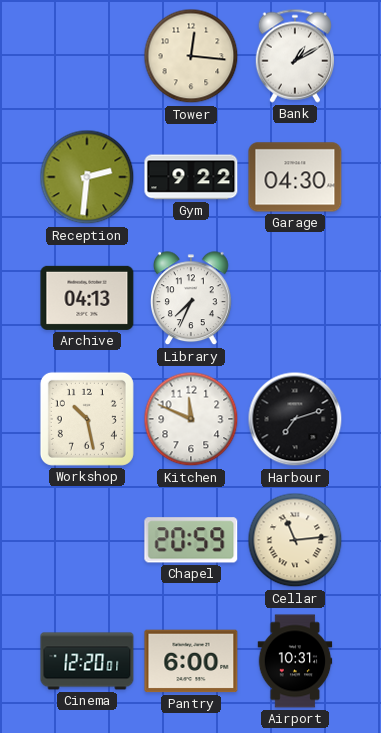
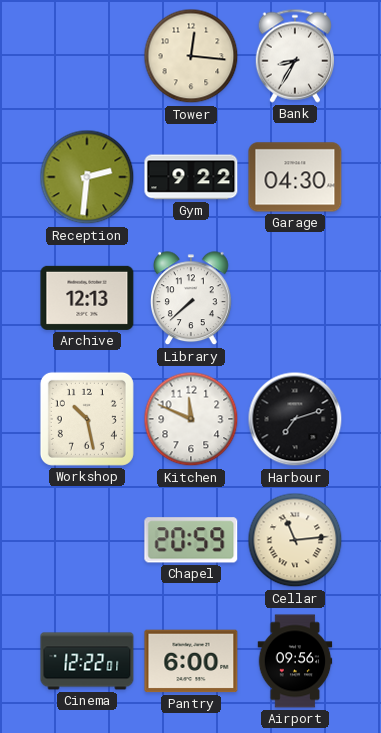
Bank: 1:10 -> 8:35 (294, 56)
Archive: 04:13 -> 12:13 (87, 298)
Library: 7:34 -> 7:38 (192, 299)
Cinema: 12:20 -> 12:22 (87, 661)
Airport: 10:31 -> 09:56 (295, 661)
